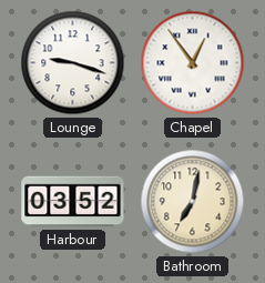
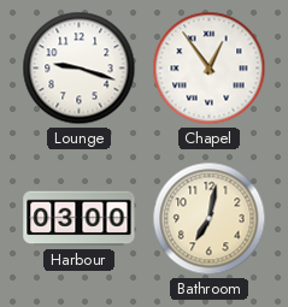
Harbour: 03:52 -> 03:00 (80, 219)
